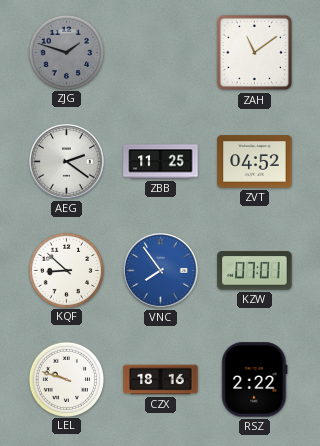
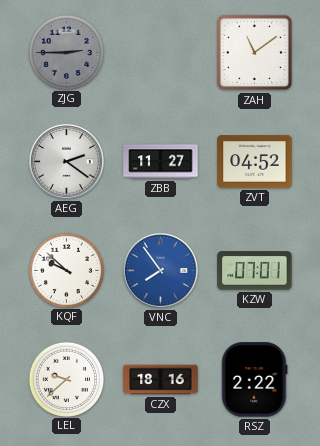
ZJG: 1:48 -> 2:45 (66, 52)
ZBB: 11:25 -> 11:27 (161, 162)
KQF: 8:52 -> 9:52 (66, 270)
LEL: 9:48 -> 9:38 (66, 379)
